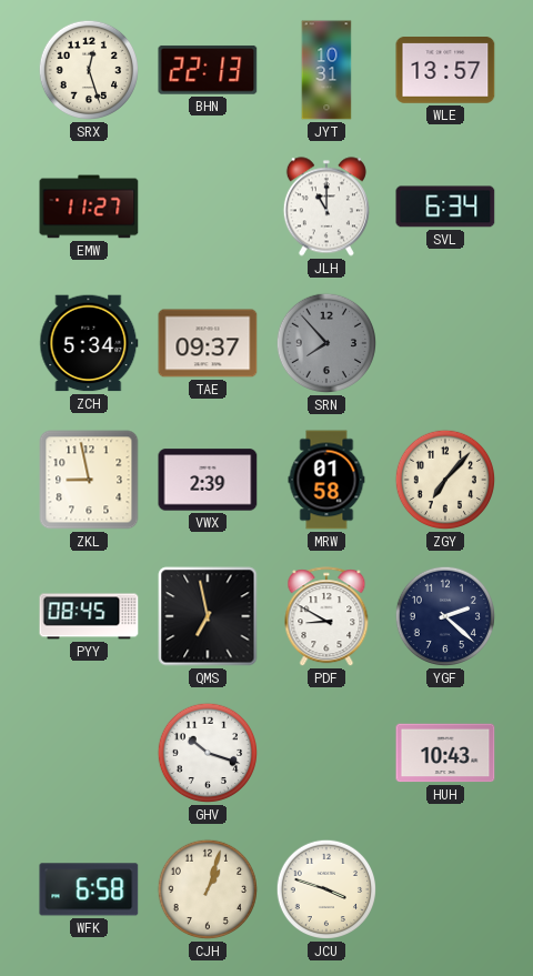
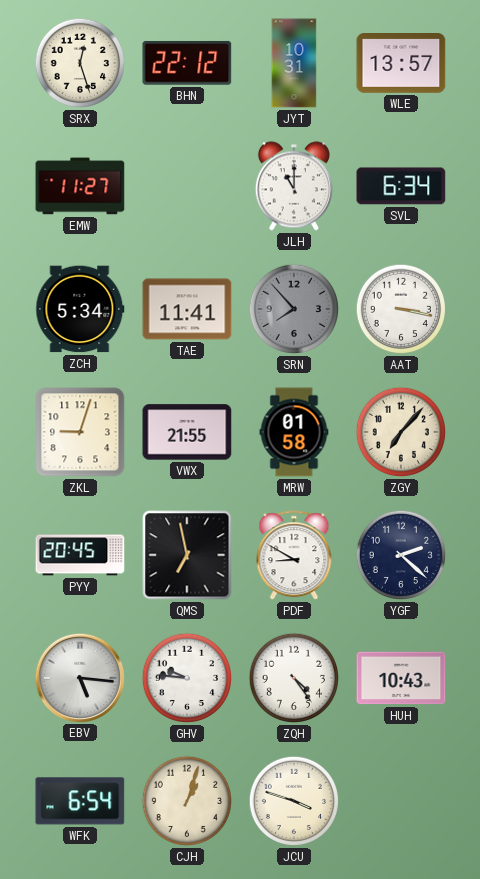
BHN: 22:13 -> 22:12 (187, 63)
TAE: 09:37 -> 11:41 (187, 309)
AAT: none -> 3:17 (401, 309)
ZKL: 8:58 -> 9:03 (80, 432)
VWX: 2:39 -> 21:55 (187, 432)
PYY: 08:45 -> 20:45 (80, 555)
EBV: none -> 5:16 (79, 677)
GHV: 10:18 -> 9:46 (187, 678)
ZQH: none -> 4:24 (294, 678)
WFK: 6:58 -> 6:54 (80, 801)
